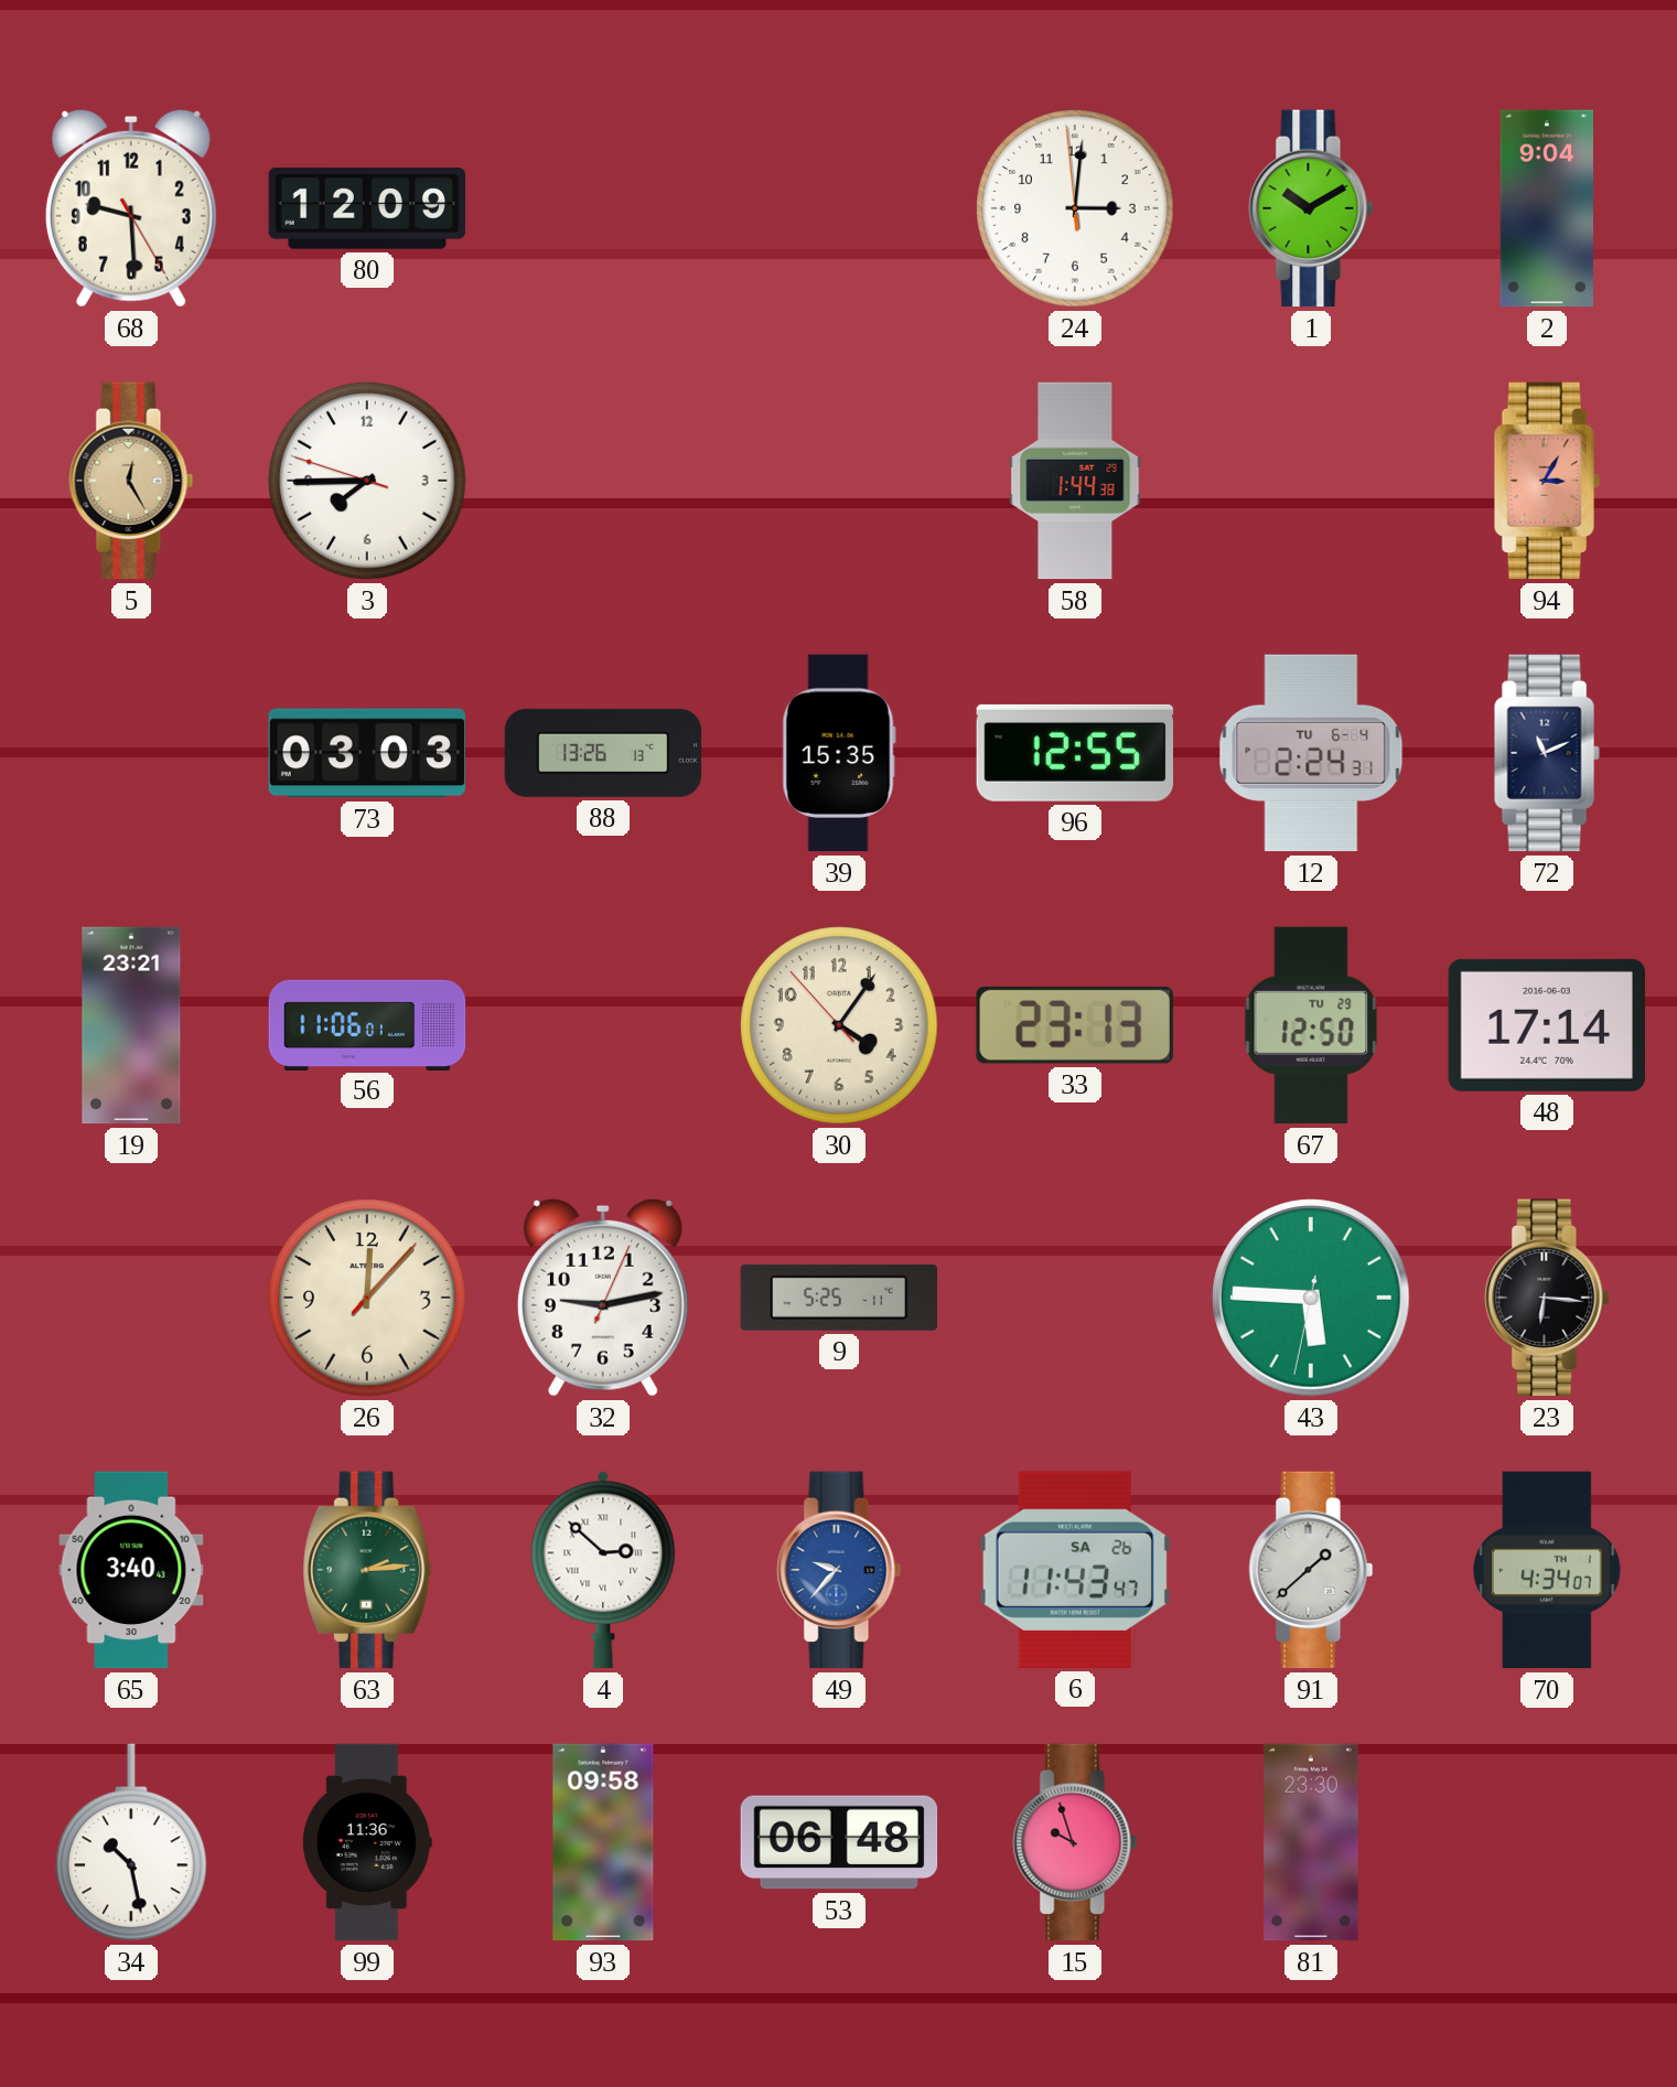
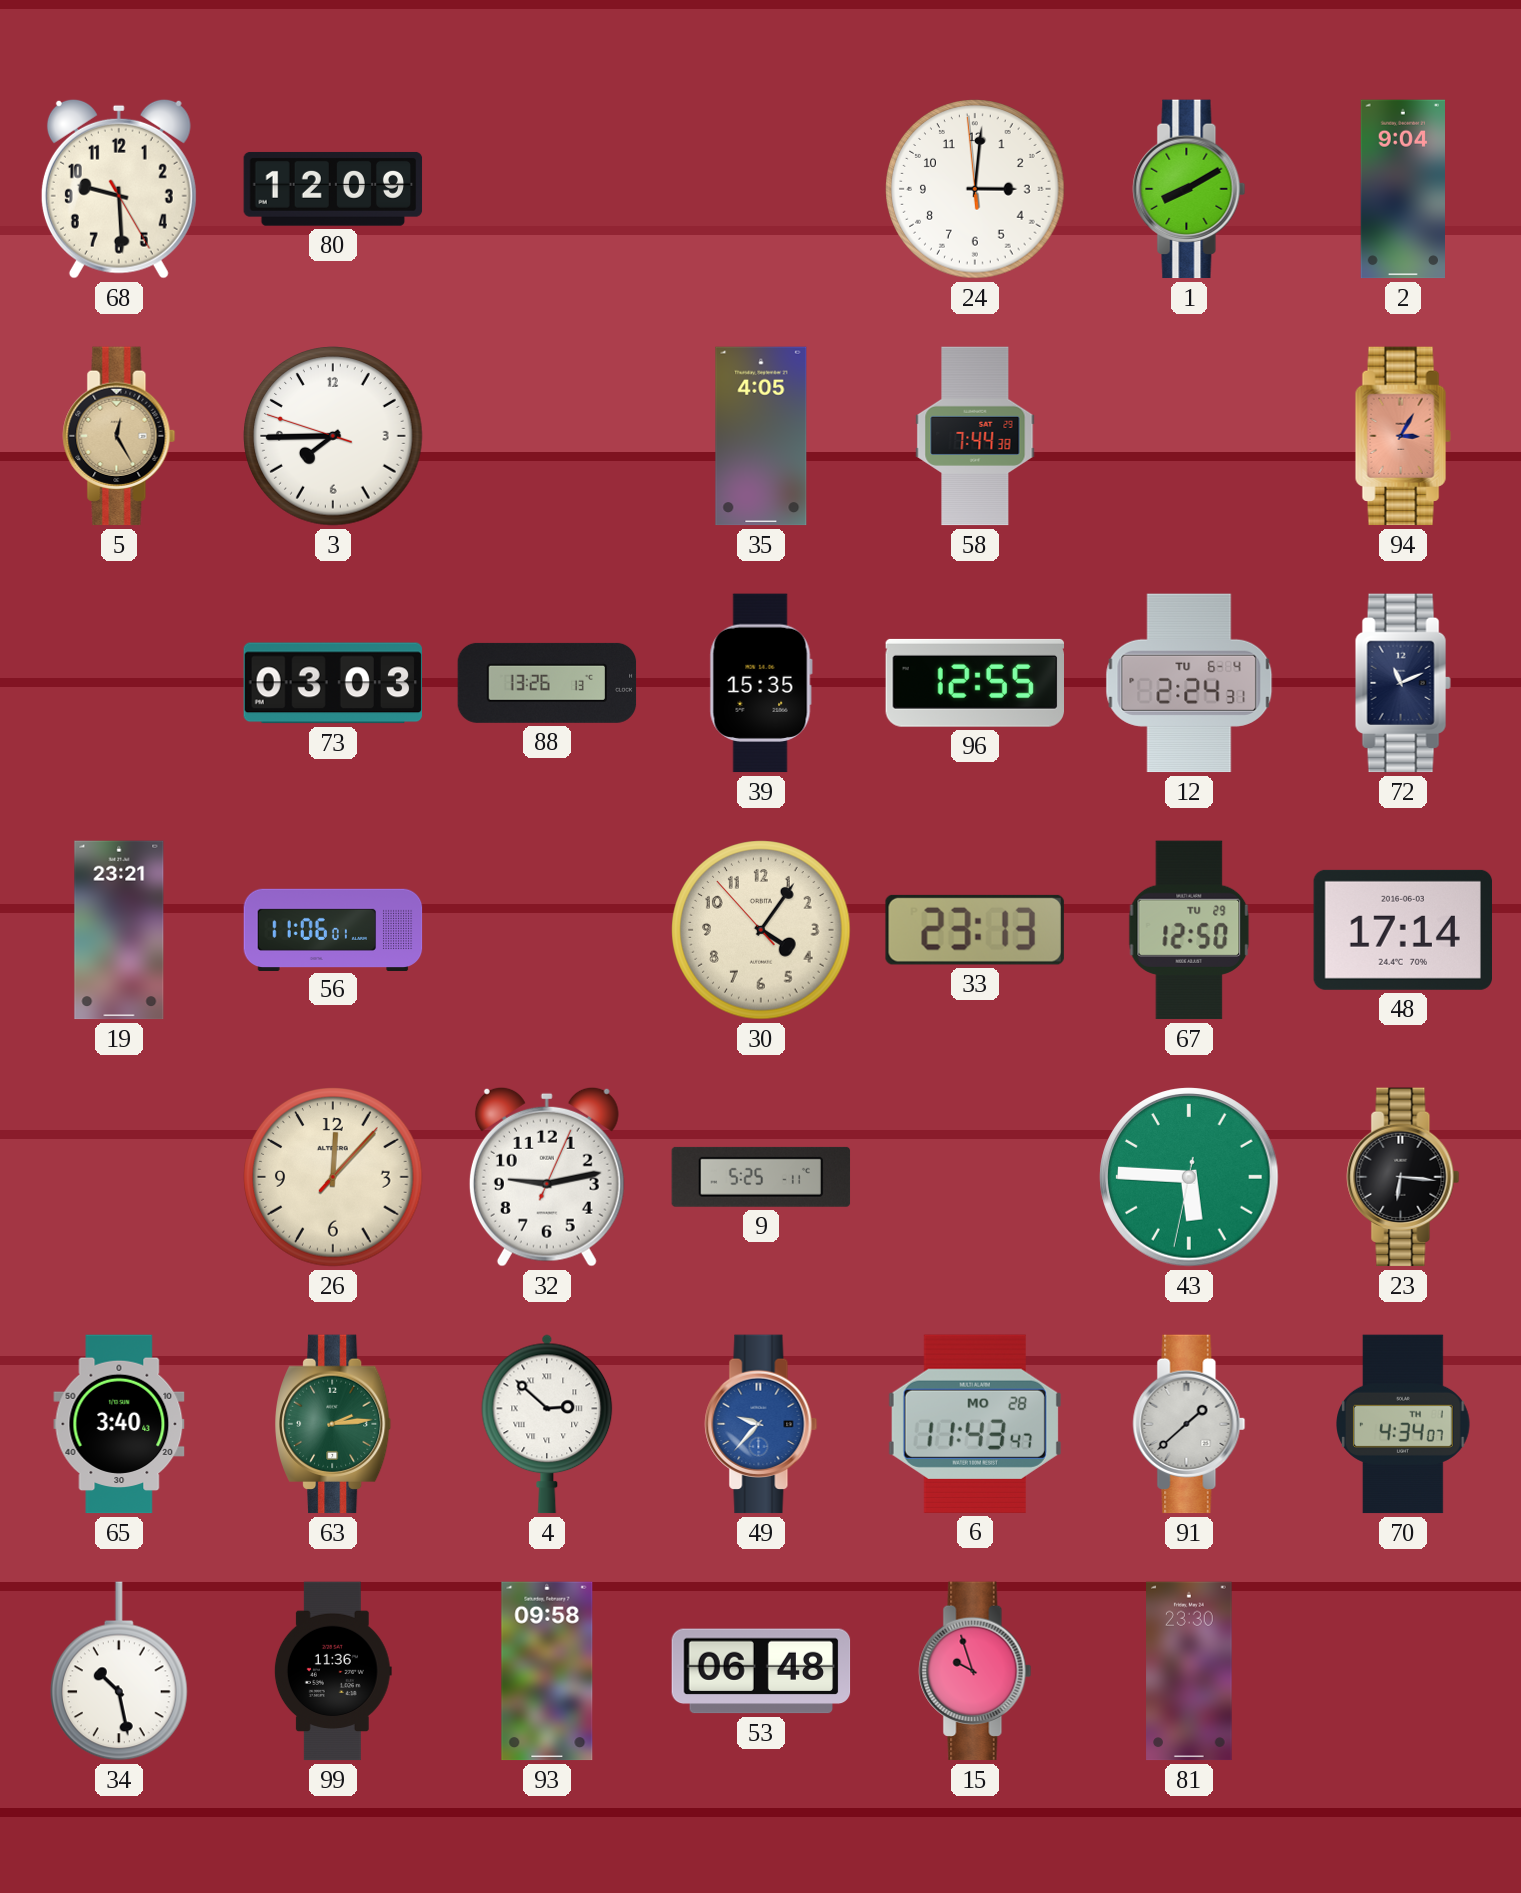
1: 10:10 -> 8:10 (1189, 189)
35: none -> 4:05 (761, 436)
58: 1:44 -> 7:44 (975, 436)
6 date: SA 26 -> MO 28 (975, 1424)
